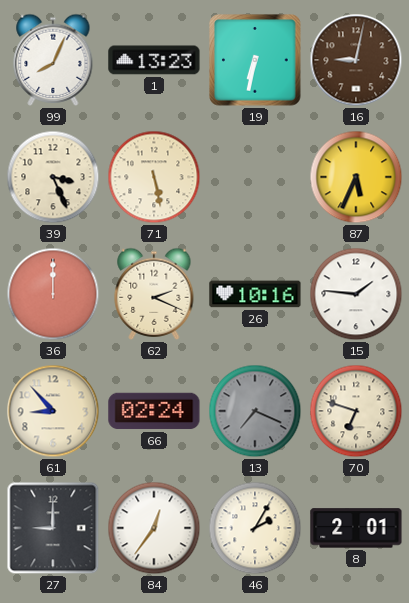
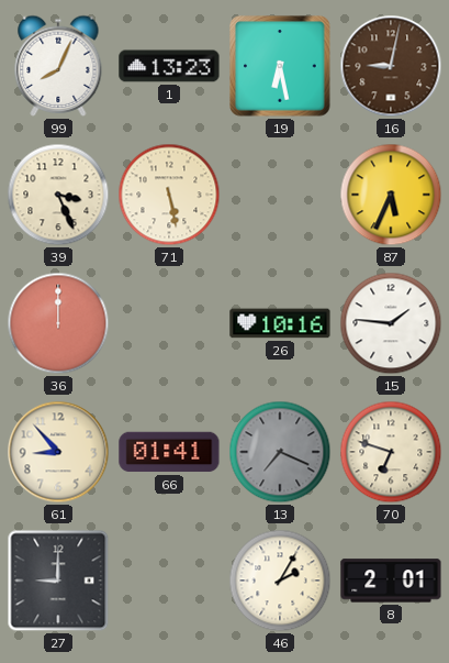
19: 6:32 -> 6:28 (280, 66)
62: 2:19 -> none (154, 294)
66: 02:24 -> 01:41 (169, 452)
84: 12:36 -> none (154, 528)
